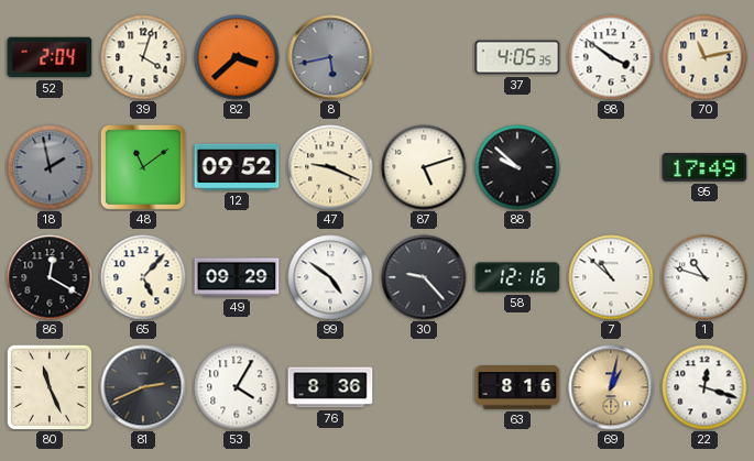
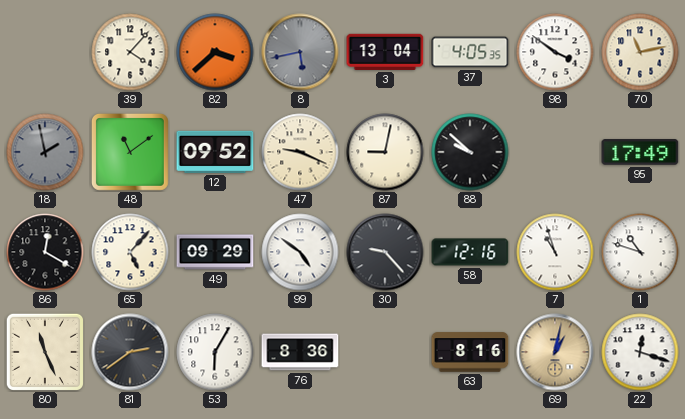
52: 2:04 -> none (50, 57)
39: 4:03 -> 4:07 (130, 52)
3: none -> 13:04 (385, 52)
87: 5:12 -> 9:02 (385, 152)
7: 10:52 -> 10:57 (555, 252)
81: 2:41 -> 2:39 (130, 352)
53: 4:05 -> 6:05 (215, 352)
